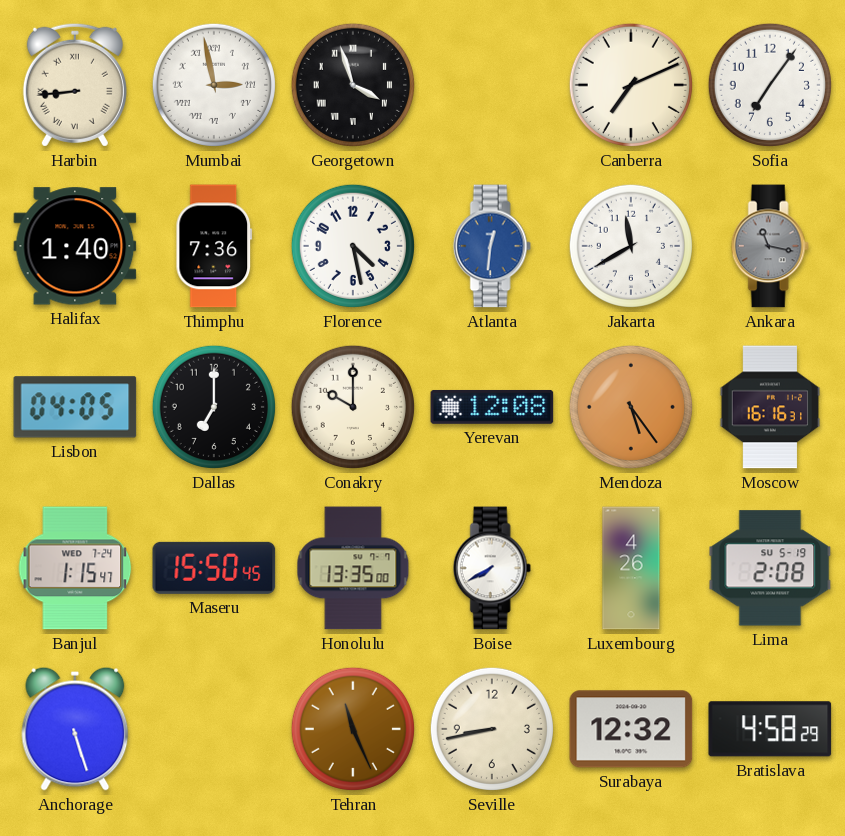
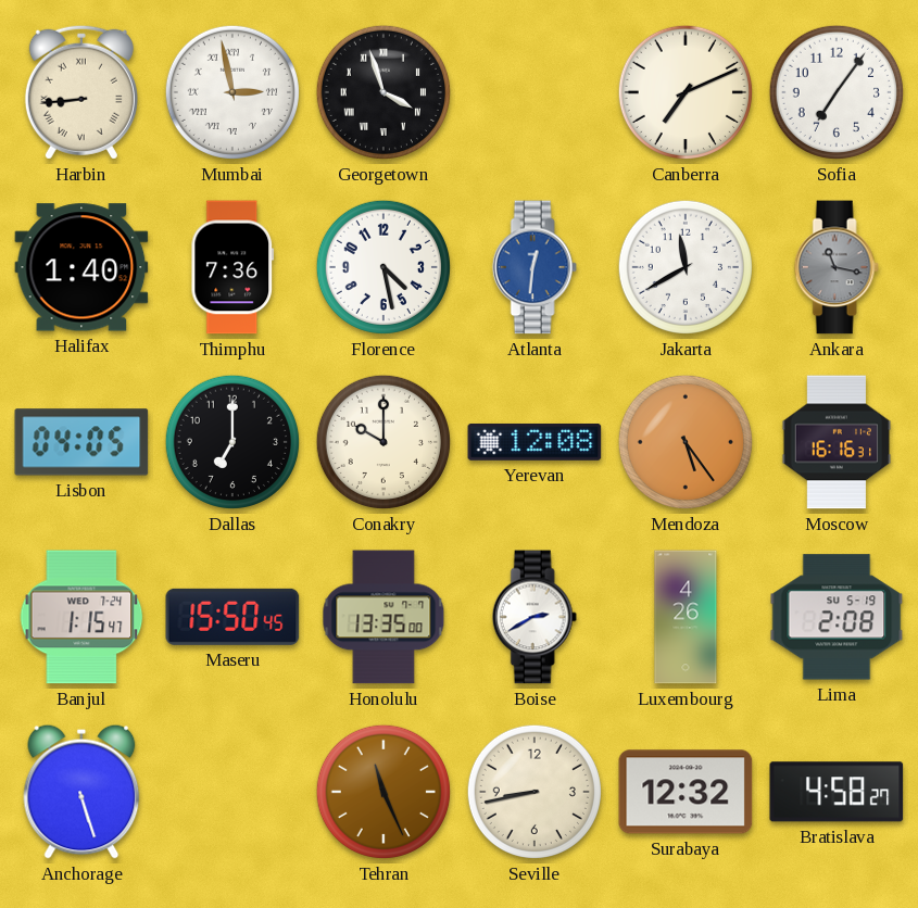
Boise: 7:40 -> 2:40 (535, 617)
Bratislava: 4:58:29 -> 4:58:27 (837, 792)
